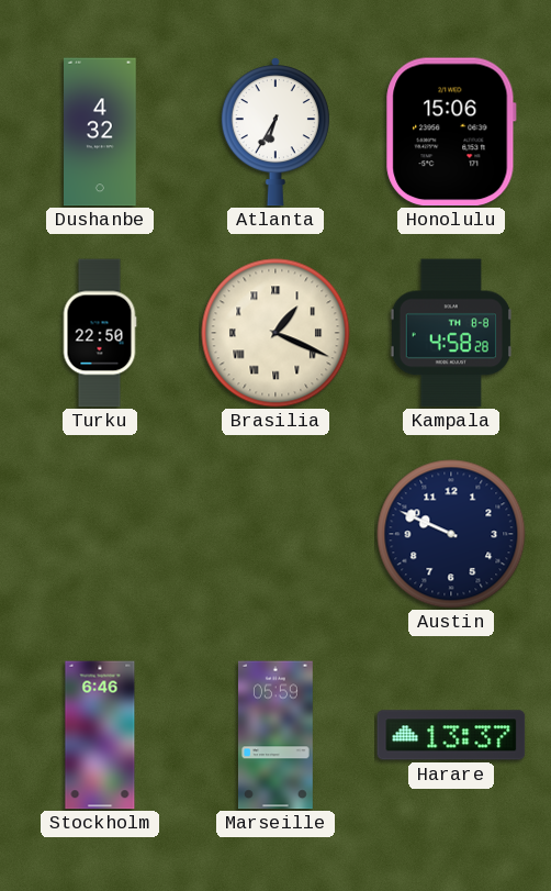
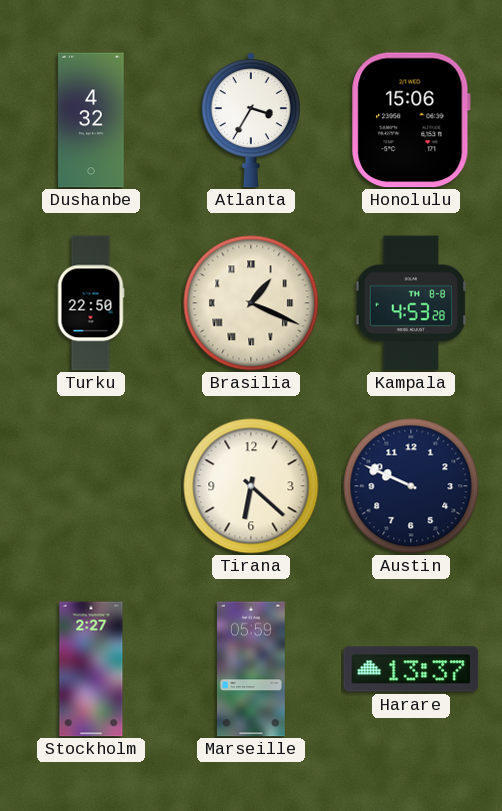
Atlanta: 6:35 -> 3:35 (251, 121)
Kampala: 4:58 -> 4:53 (410, 303)
Tirana: none -> 6:22 (251, 486)
Stockholm: 6:46 -> 2:27 (91, 669)
